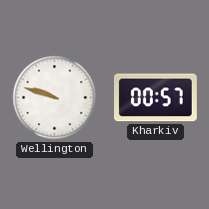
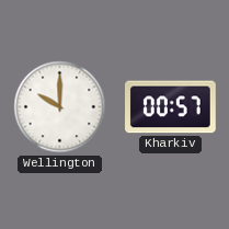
Wellington: 9:48 -> 10:00 (60, 107)
